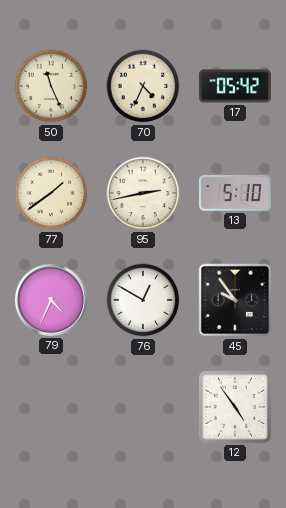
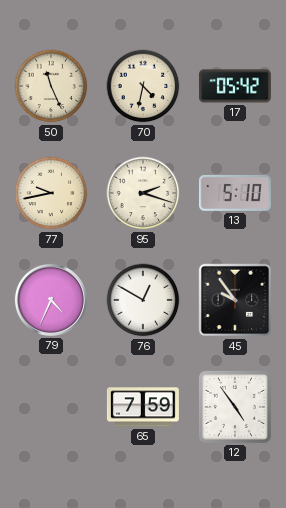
70: 4:34 -> 4:32 (143, 86)
77: 1:39 -> 9:43 (51, 193)
95: 2:43 -> 2:18 (143, 193)
65: none -> 7:59 (143, 407)
